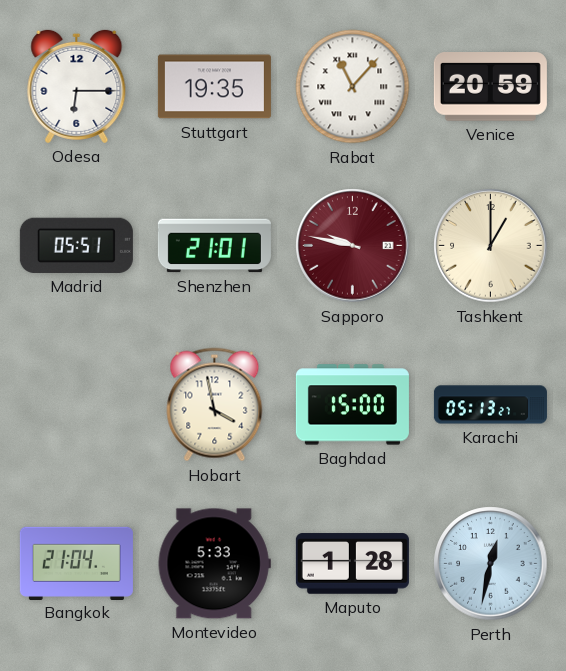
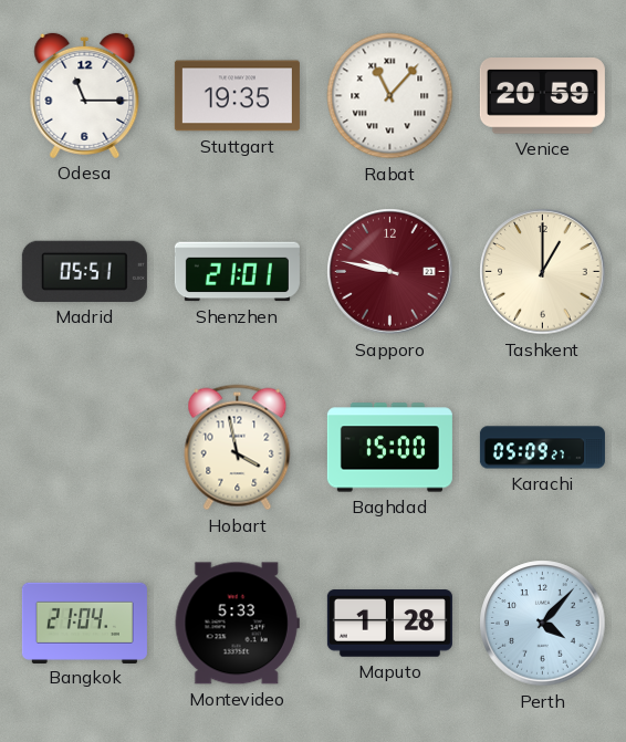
Odesa: 6:15 -> 11:15 (85, 95)
Karachi: 05:13 -> 05:09 (542, 448)
Perth: 12:32 -> 4:07 (543, 624)
